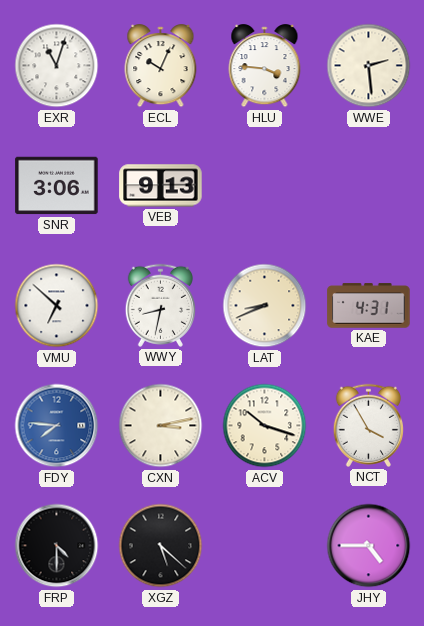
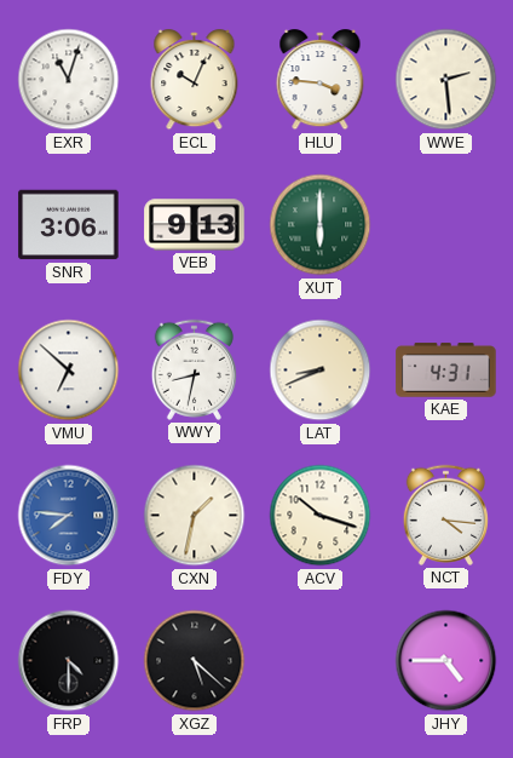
XUT: none -> 6:00 (321, 225)
CXN: 3:13 -> 1:32 (195, 516)
NCT: 3:55 -> 4:16 (445, 515)
